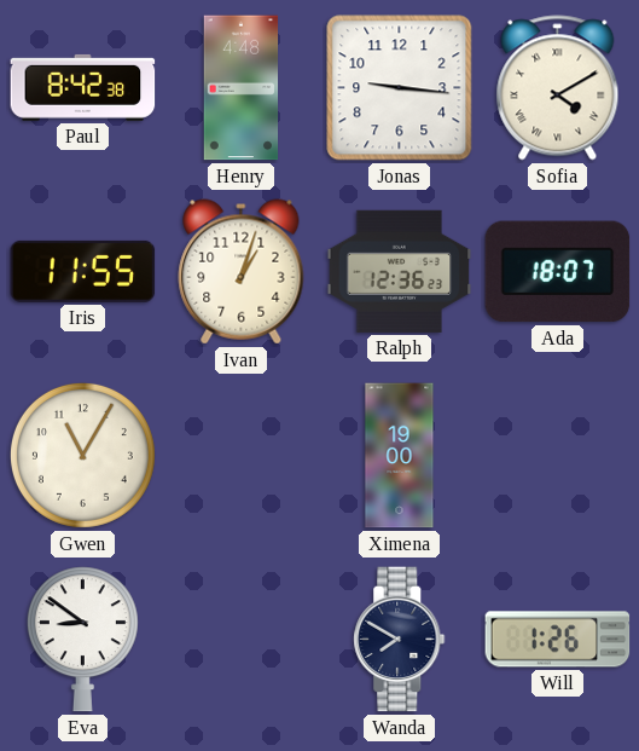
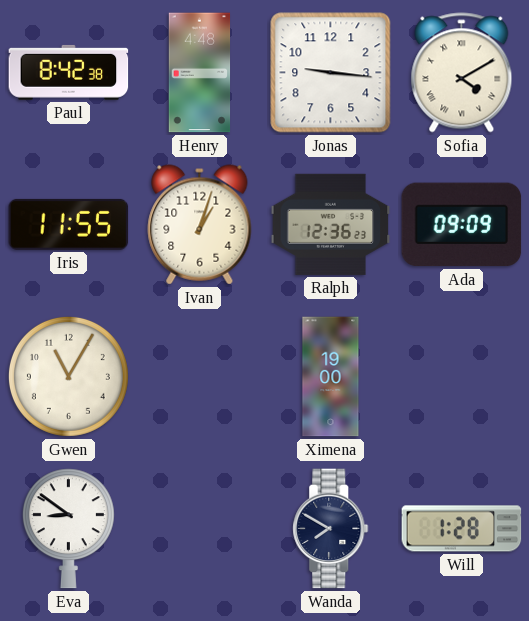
Ada: 18:07 -> 09:09 (462, 225)
Will: 1:26 -> 1:28 (462, 529)
